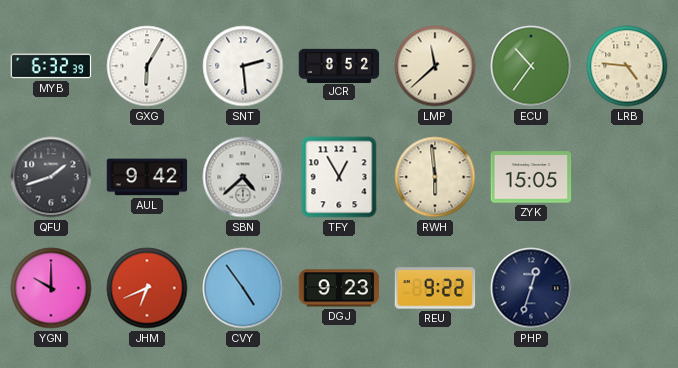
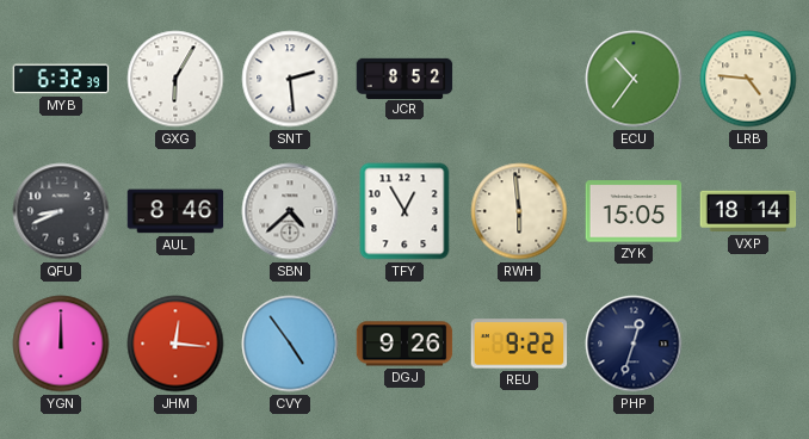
LMP: 11:38 -> none (435, 66)
QFU: 1:42 -> 8:41 (61, 211)
AUL: 9:42 -> 8:46 (175, 211)
VXP: none -> 18:14 (748, 211)
YGN: 10:00 -> 12:00 (61, 344)
JHM: 6:41 -> 12:16 (175, 344)
DGJ: 9:23 -> 9:26 (404, 344)
